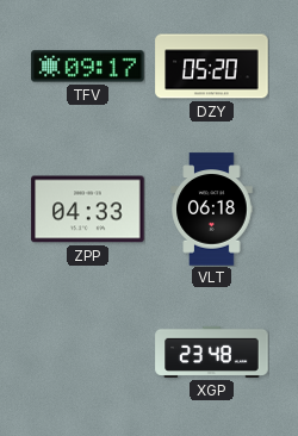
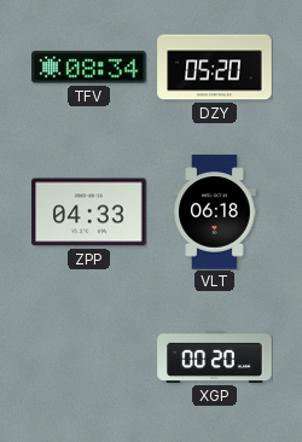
TFV: 09:17 -> 08:34 (89, 68)
XGP: 23:48 -> 00:20 (215, 356)
